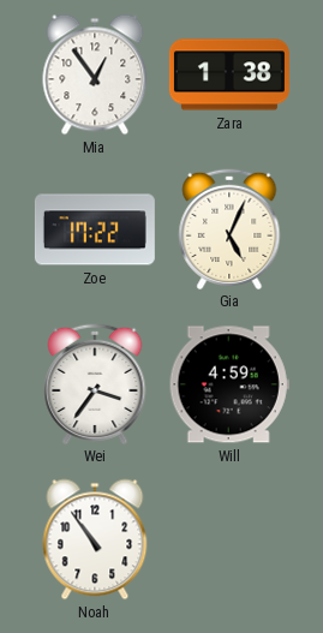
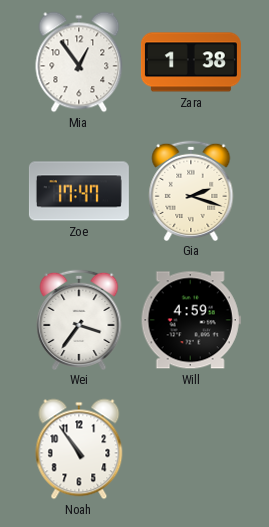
Zoe: 17:22 -> 17:47 (79, 191)
Gia: 5:04 -> 2:18 (191, 190)
